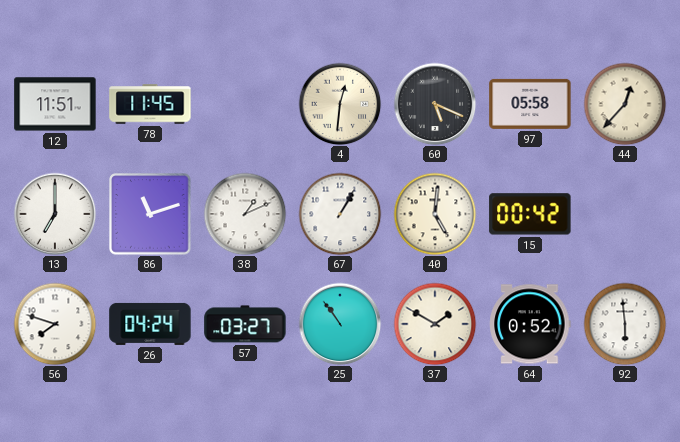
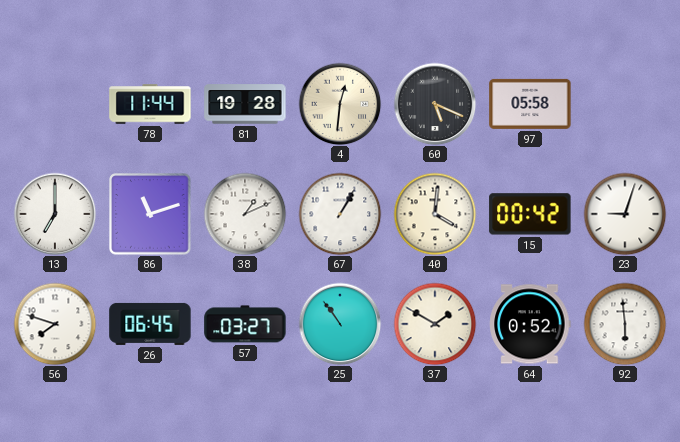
12: 11:51 -> none (55, 104)
78: 11:45 -> 11:44 (150, 104)
81: none -> 19:28 (245, 104)
44: 12:37 -> none (625, 104)
40: 5:01 -> 4:01 (435, 214)
23: none -> 9:03 (625, 214)
26: 04:24 -> 06:45 (150, 324)
